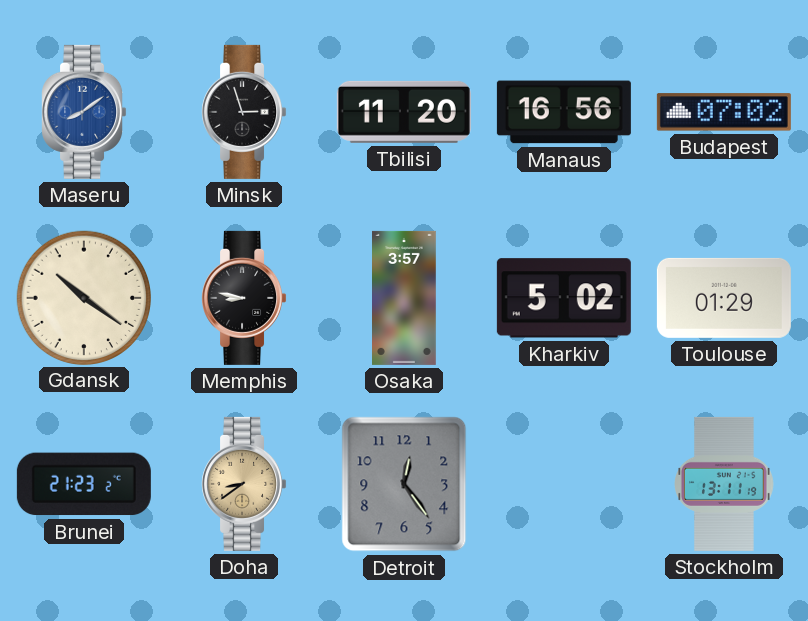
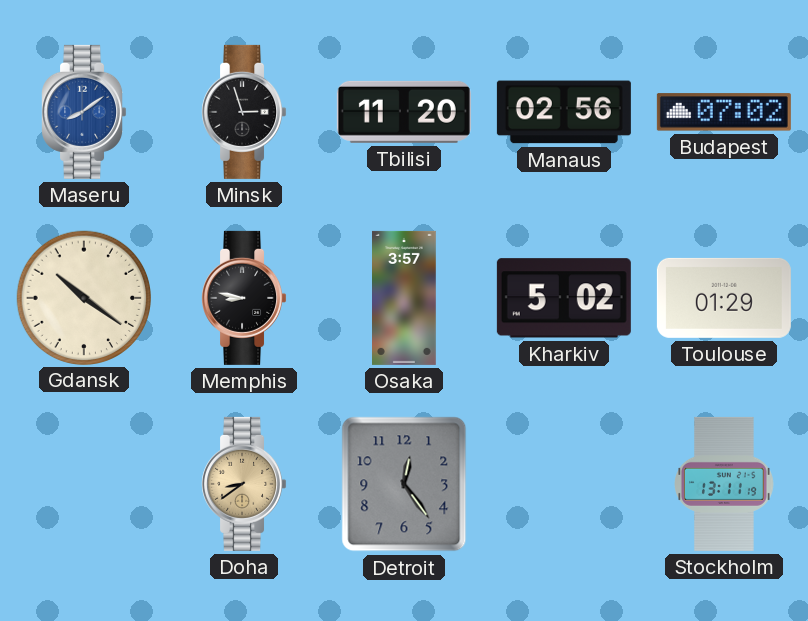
Manaus: 16:56 -> 02:56 (564, 112)
Brunei: 21:23 -> none (84, 484)
